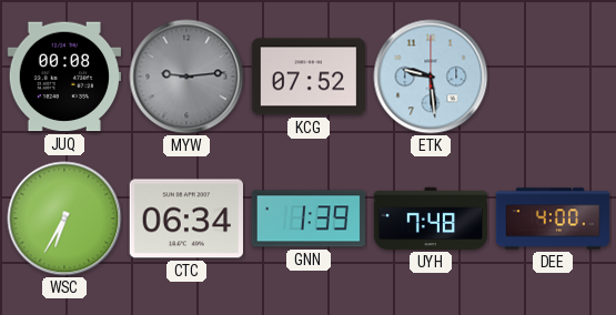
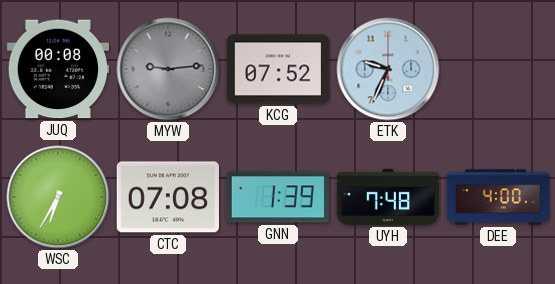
ETK: 9:29 -> 9:34 (388, 69)
CTC: 06:34 -> 07:08 (168, 197)
